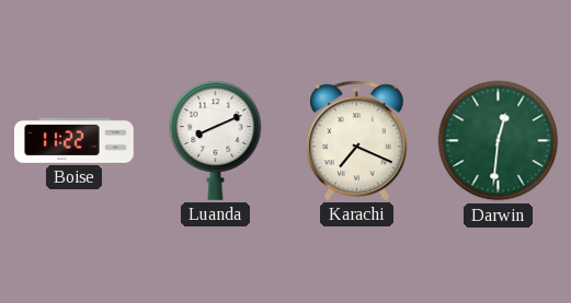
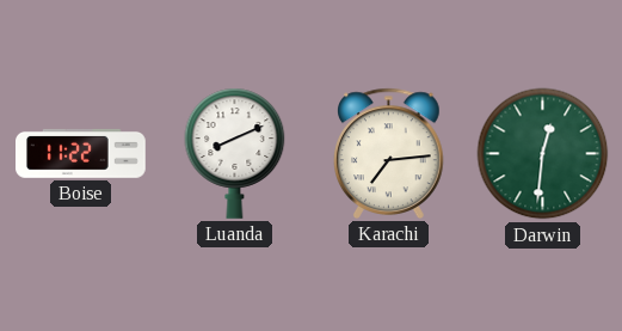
Karachi: 7:19 -> 7:14 (389, 153)
